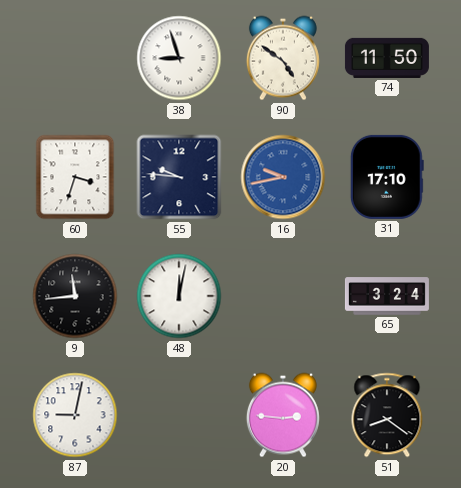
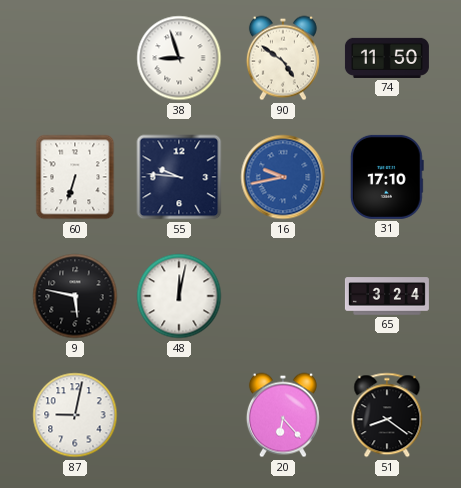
60: 3:33 -> 6:33 (75, 177)
9: 11:44 -> 5:47 (75, 296)
20: 2:46 -> 6:23 (283, 415)
